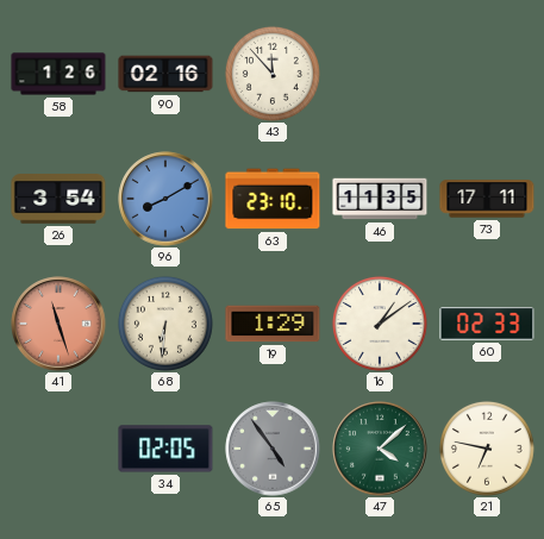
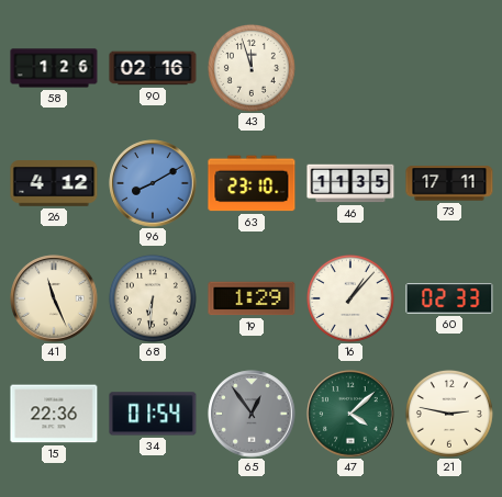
43: 11:53 -> 11:57 (252, 68)
26: 3:54 -> 4:12 (54, 183)
41: 11:27 -> 11:26 (54, 298)
41 dial: salmon -> cream (54, 298)
16: 1:09 -> 1:07 (350, 298)
15: none -> 22:36 (54, 414)
34: 02:05 -> 01:54 (153, 414)
65: 4:54 -> 12:54 (252, 414)
21: 6:47 -> 2:47 (449, 414)
